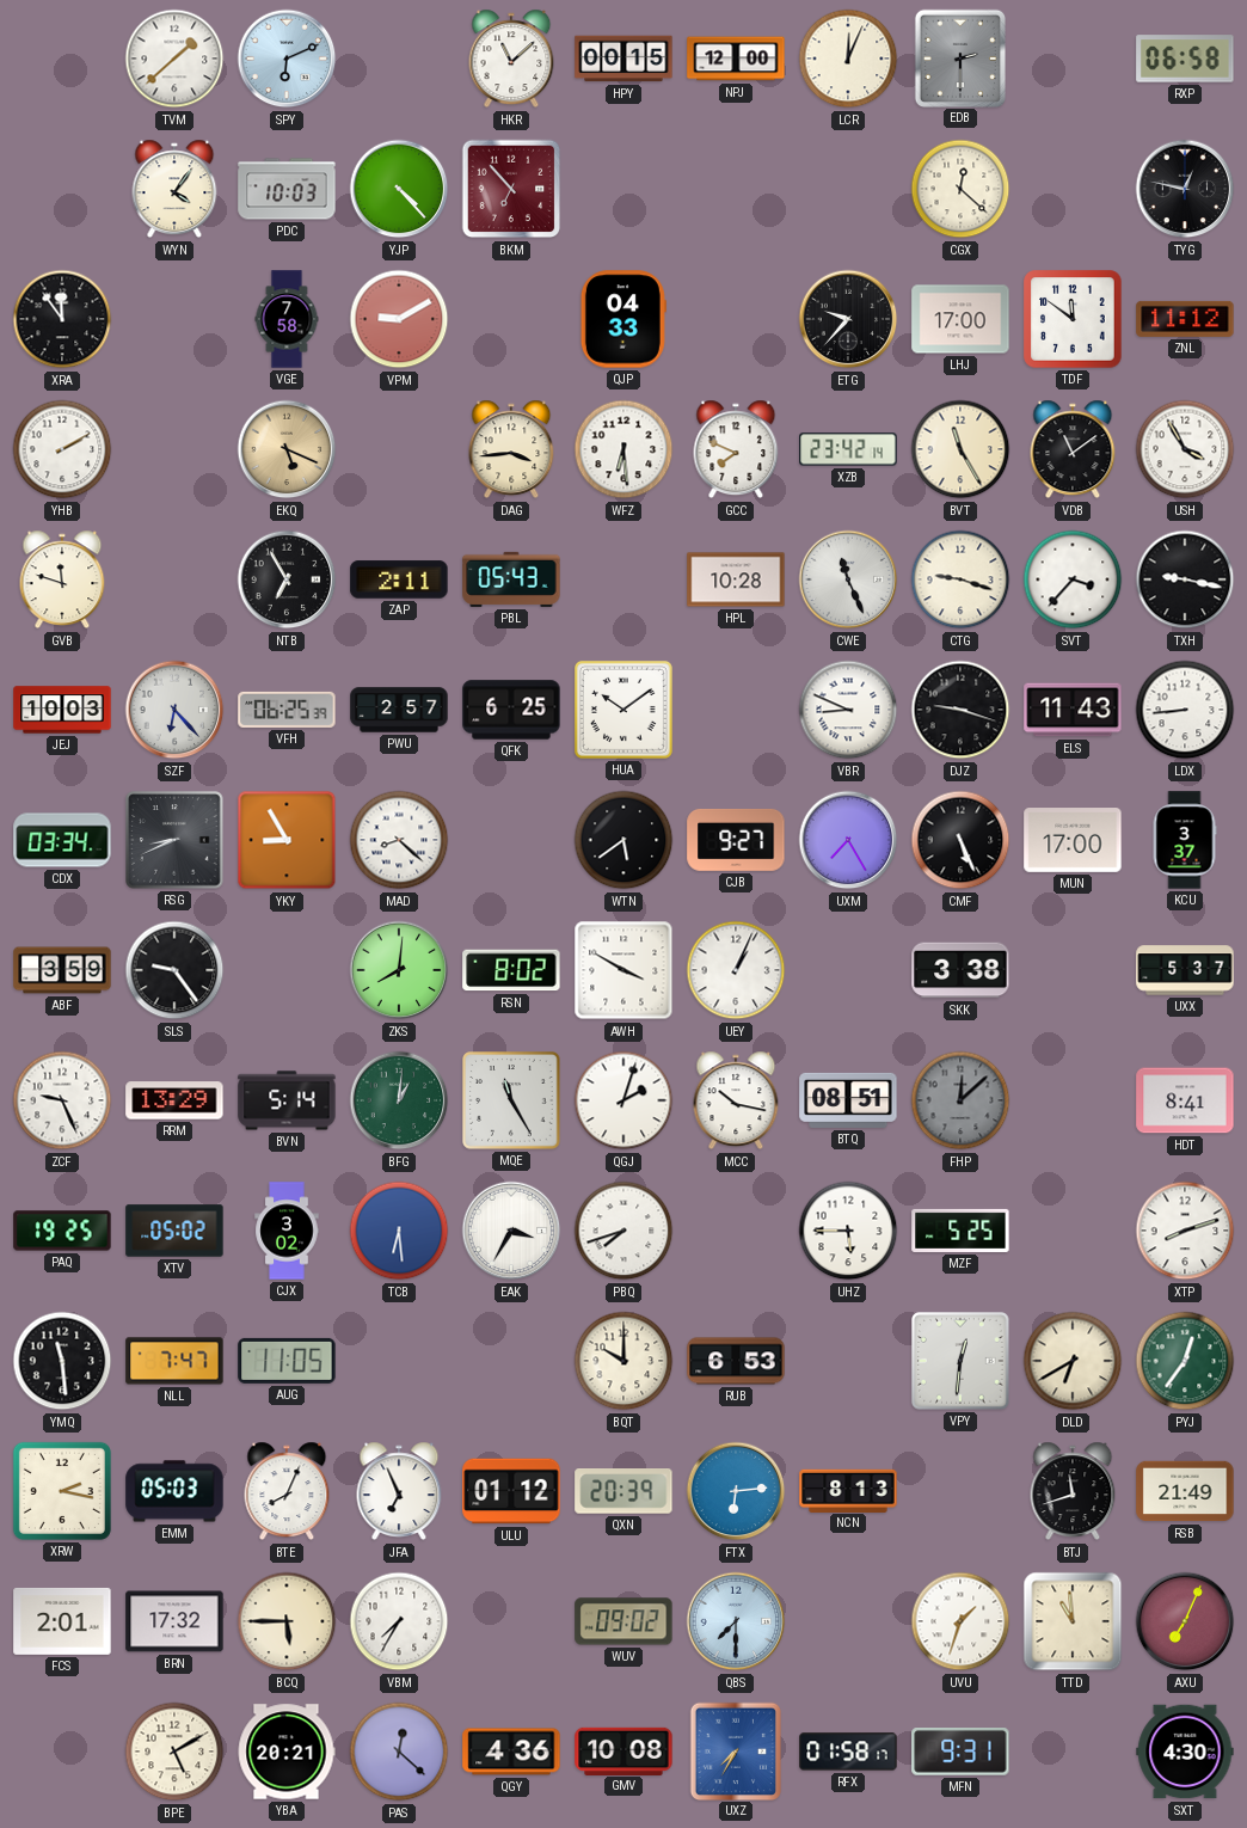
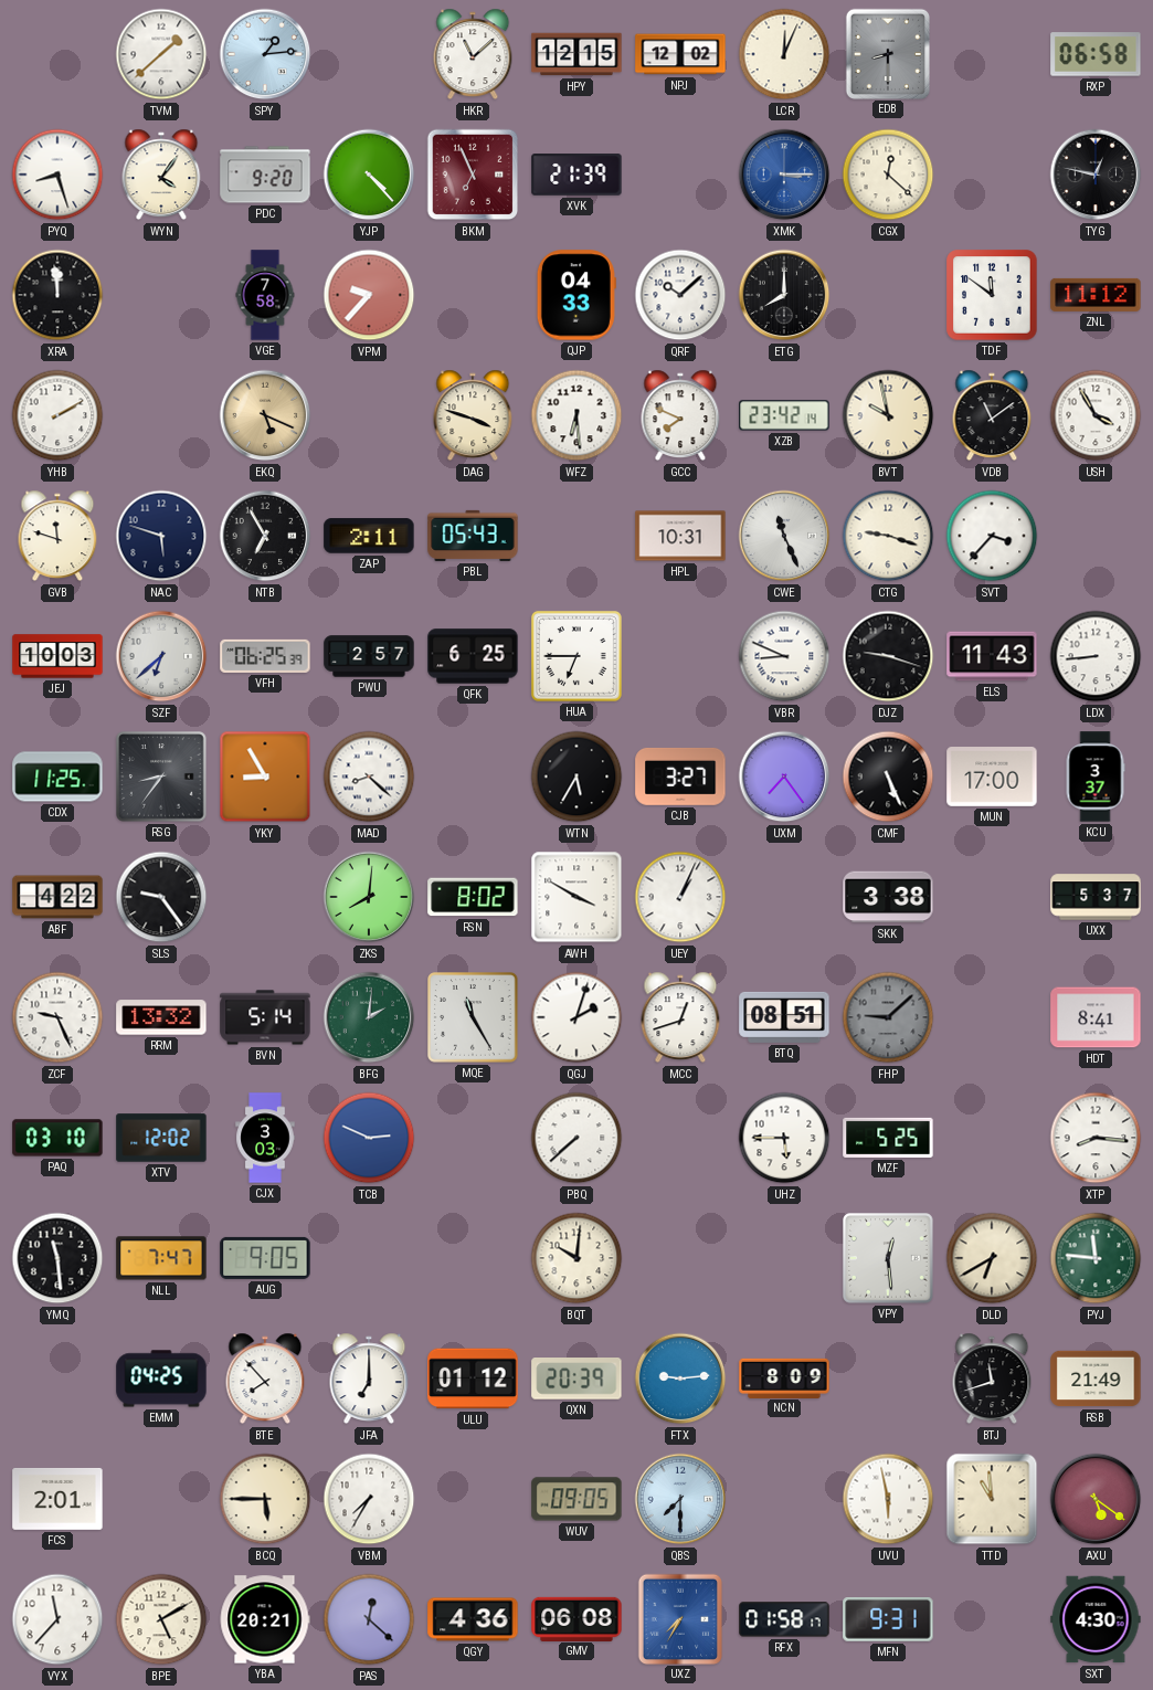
SPY: 6:11 -> 1:14 (265, 54)
HPY: 00:15 -> 12:15 (576, 54)
NPJ: 12:00 -> 12:02 (680, 54)
EDB: 2:30 -> 8:30 (887, 53)
PYQ: none -> 8:27 (57, 175)
PDC: 10:03 -> 9:20 (265, 175)
BKM: 6:53 -> 6:56 (473, 175)
XVK: none -> 21:39 (576, 175)
XMK: none -> 3:15 (784, 175)
XRA: 11:54 -> 11:59 (57, 295)
VPM: 9:10 -> 9:37 (369, 295)
QRF: none -> 10:08 (680, 295)
ETG: 9:37 -> 8:00 (784, 295)
LHJ: 17:00 -> none (960, 319)
DAG: 3:44 -> 3:48 (473, 415)
BVT: 11:25 -> 9:58 (888, 415)
NAC: none -> 5:48 (161, 536)
HPL: 10:28 -> 10:31 (680, 536)
TXH: 9:17 -> none (1185, 579)
SZF: 6:23 -> 6:38 (161, 656)
HUA: 10:09 -> 6:45 (576, 656)
CDX: 03:34 -> 11:25 (57, 777)
RSG: 8:41 -> 8:36 (161, 777)
WTN: 5:39 -> 5:35 (576, 777)
CJB: 9:27 -> 3:27 (680, 777)
UXM: 7:25 -> 7:24 (784, 777)
ABF: 3:59 -> 4:22 (57, 897)
RRM: 13:29 -> 13:32 (161, 1017)
BFG: 1:01 -> 2:01 (369, 1017)
MCC: 10:17 -> 12:42 (680, 1017)
FHP: 12:08 -> 9:08 (888, 1017)
PAQ: 19:25 -> 03:10 (57, 1138)
XTV: 05:02 -> 12:02 (161, 1138)
CJX: 3:02 -> 3:03 (265, 1138)
TCB: 6:29 -> 2:49 (369, 1138)
EAK: 3:35 -> none (511, 1231)
PBQ: 7:42 -> 7:38 (576, 1138)
XTP: 8:12 -> 8:16 (1096, 1138)
AUG: 11:05 -> 9:05 (265, 1258)
BQT: 10:00 -> 10:01 (576, 1258)
RUB: 6:53 -> none (736, 1361)
VPY: 12:31 -> 12:29 (888, 1258)
PYJ: 12:36 -> 11:46 (1096, 1258)
XRW: 2:17 -> none (62, 1491)
EMM: 05:03 -> 04:25 (161, 1379)
BTE: 8:04 -> 7:53 (265, 1379)
JFA: 6:56 -> 7:00 (369, 1379)
FTX: 6:14 -> 9:14 (680, 1379)
NCN: 8:13 -> 8:09 (784, 1377)
BRN: 17:32 -> none (174, 1621)
WUV: 09:02 -> 09:05 (576, 1499)
UVU: 1:33 -> 5:58 (888, 1499)
AXU: 7:04 -> 5:21 (1096, 1499)
VYX: none -> 11:37 (57, 1619)
GMV: 10:08 -> 06:08 (576, 1618)
